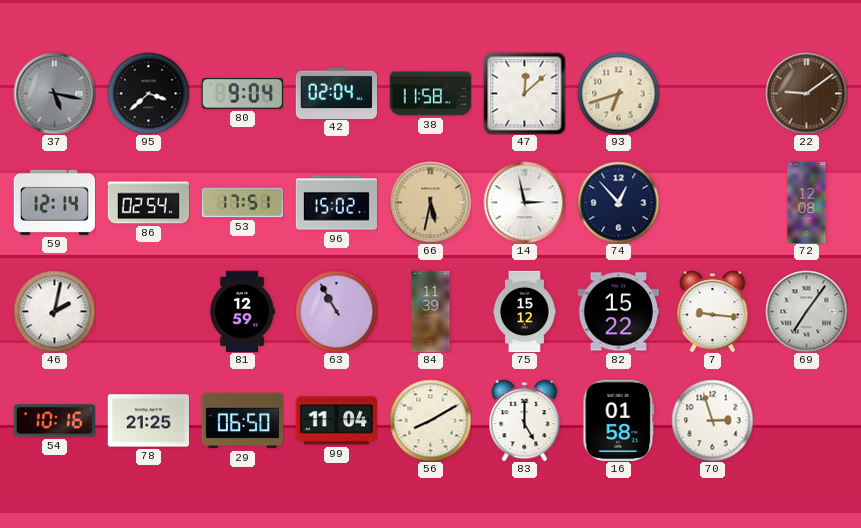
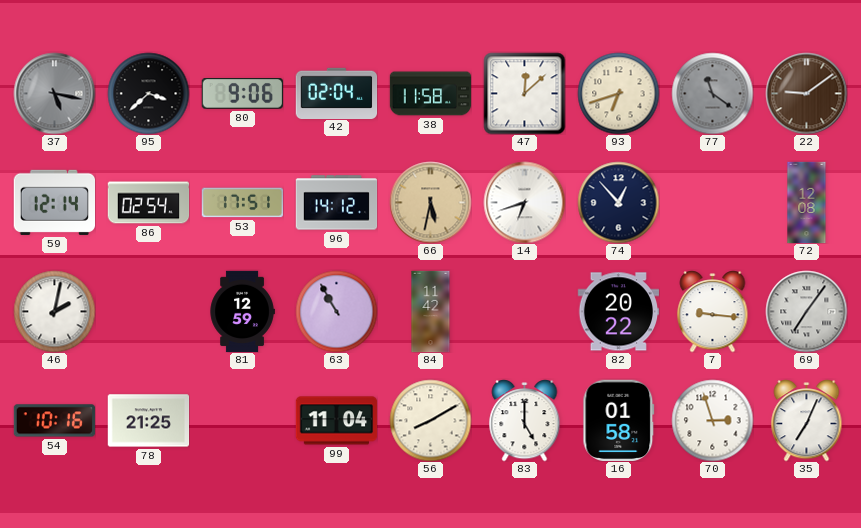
80: 9:04 -> 9:06 (242, 94)
77: none -> 11:21 (712, 93)
96: 15:02 -> 14:12 (336, 203)
14: 2:58 -> 6:42 (524, 202)
84: 11:39 -> 11:42 (431, 311)
75: 15:12 -> none (525, 311)
82: 15:22 -> 20:22 (618, 312)
29: 06:50 -> none (242, 421)
35: none -> 7:04 (807, 420)
